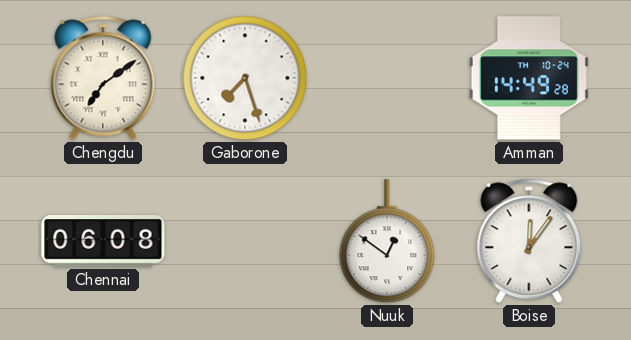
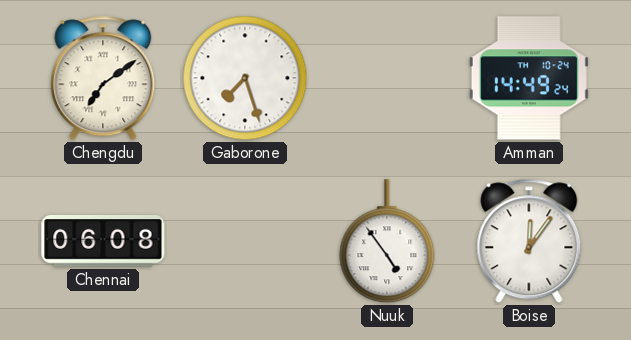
Amman: 14:49:28 -> 14:49:24 (529, 78)
Nuuk: 12:51 -> 4:54 (387, 242)
